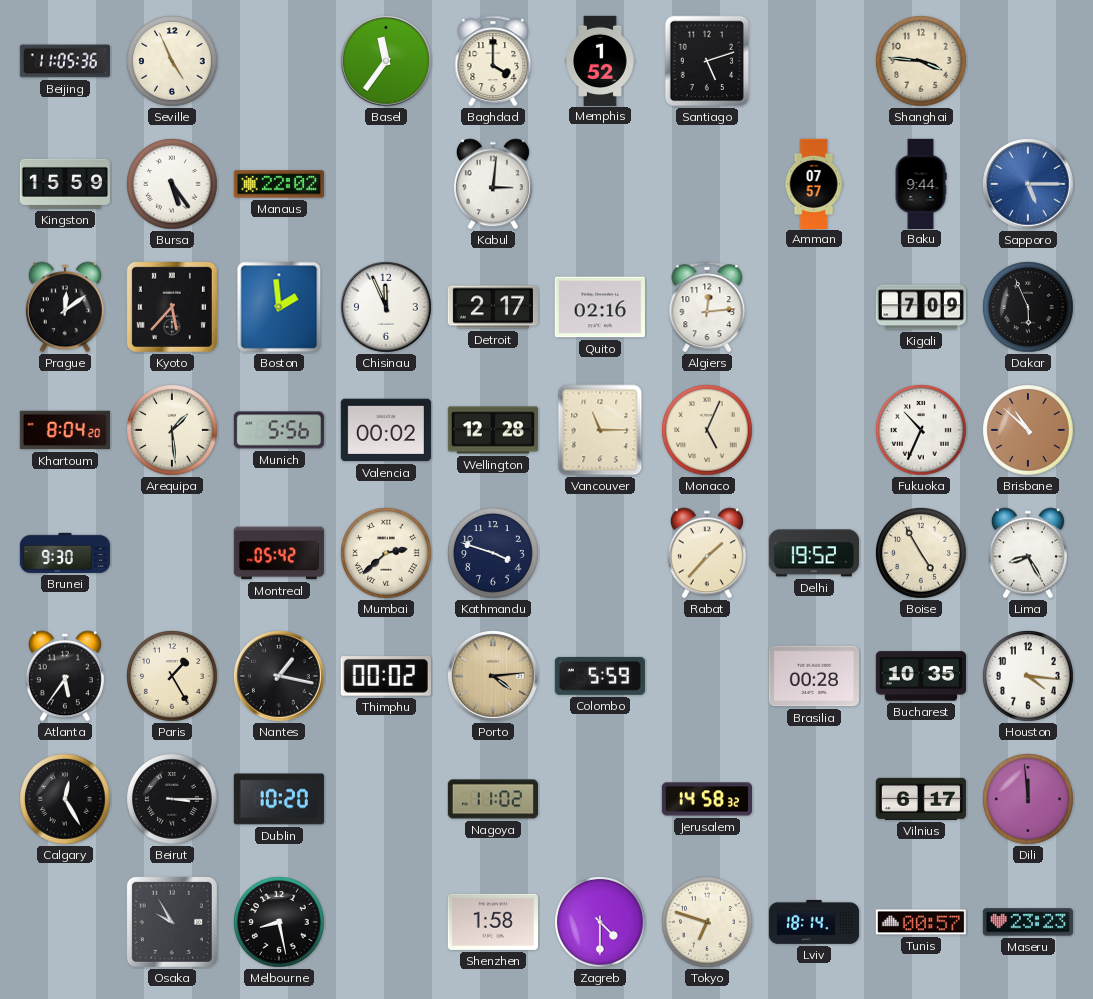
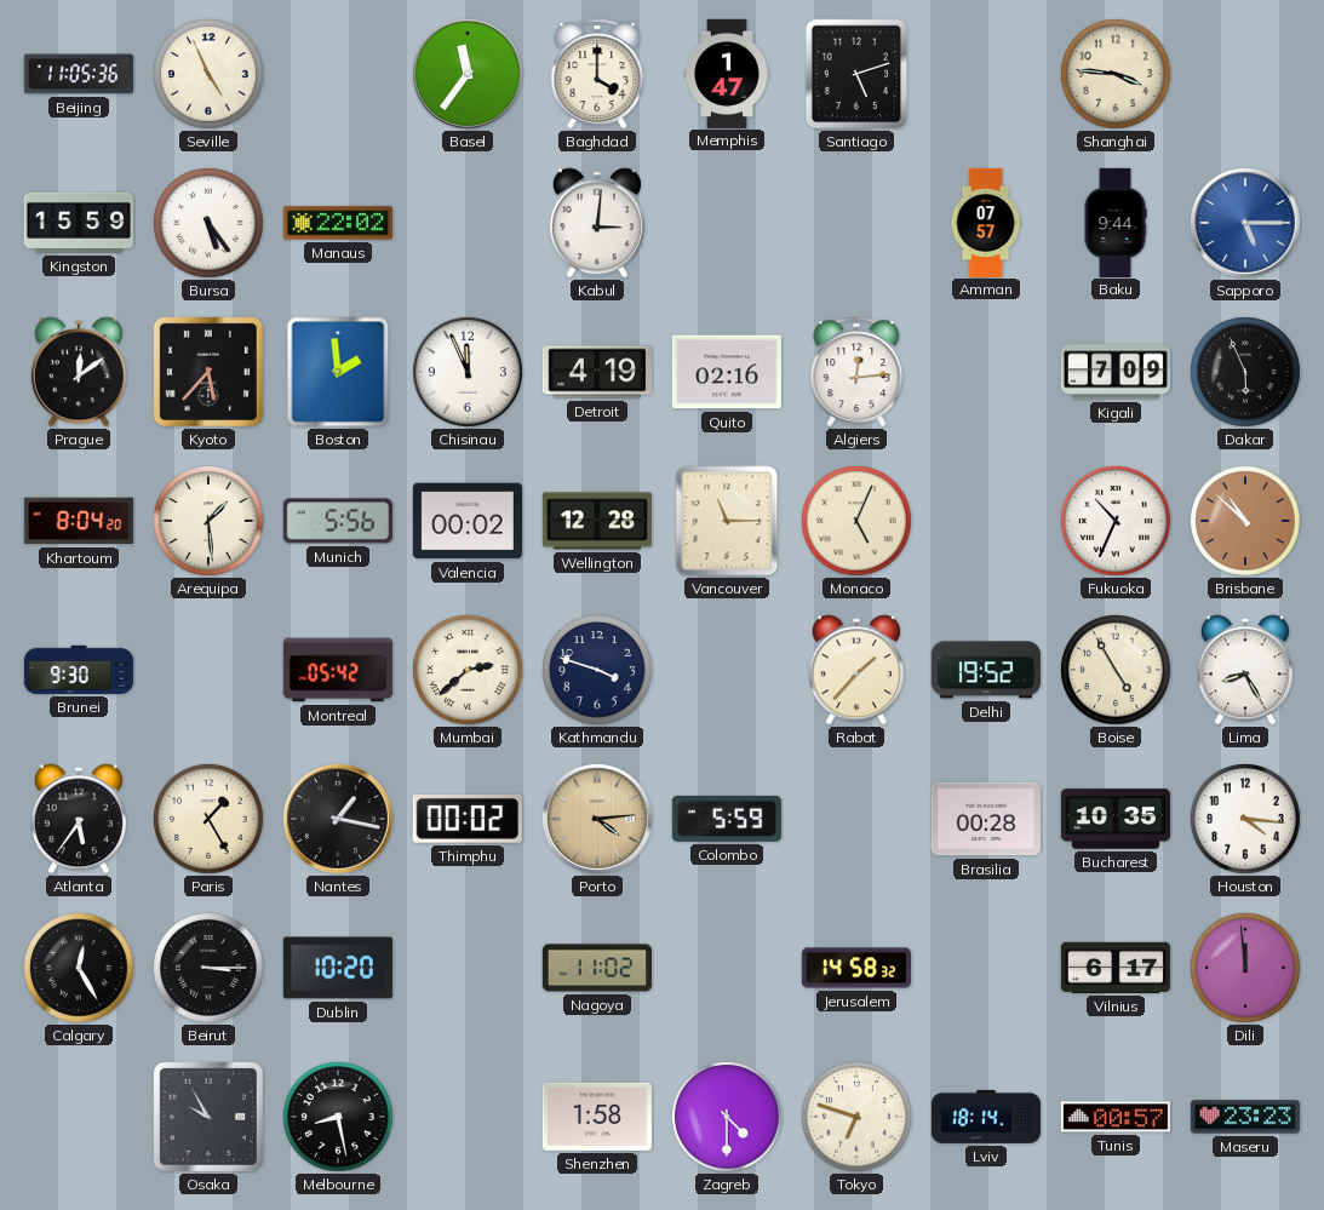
Memphis: 1:52 -> 1:47 (727, 73)
Detroit: 2:17 -> 4:19 (596, 372)
